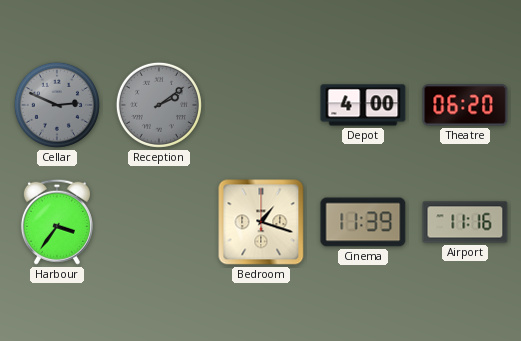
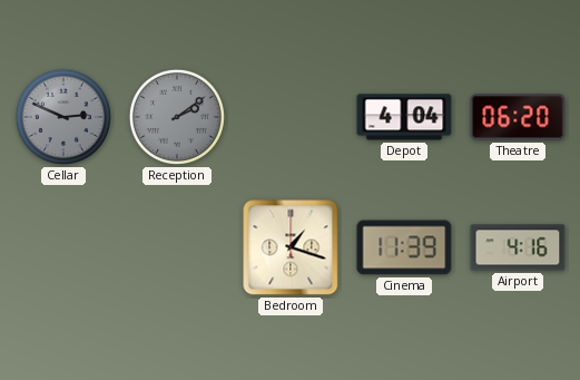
Depot: 4:00 -> 4:04 (404, 117)
Harbour: 3:36 -> none (57, 222)
Airport: 11:16 -> 4:16 (518, 247)
